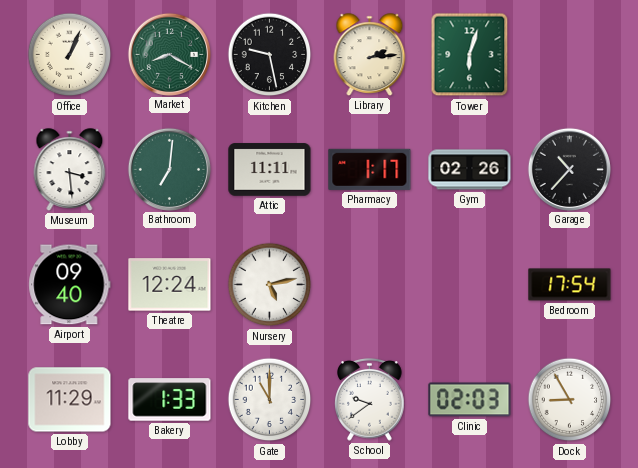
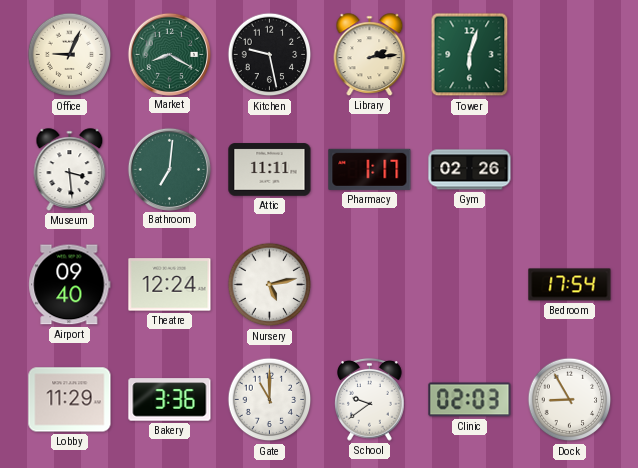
Office: 1:04 -> 9:04 (70, 55)
Garage: 10:37 -> none (569, 169)
Bakery: 1:33 -> 3:36 (170, 400)
